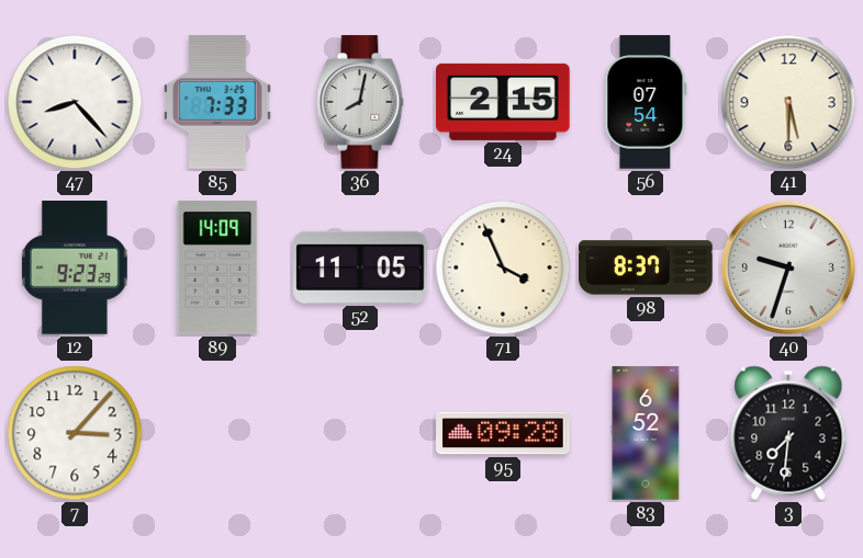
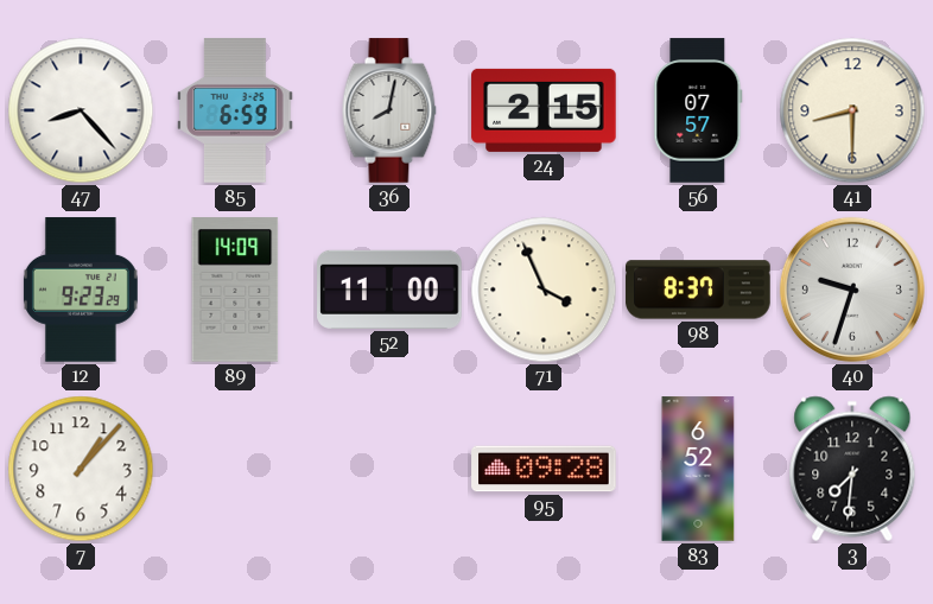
85: 7:33 -> 6:59 (235, 110)
56: 07:54 -> 07:57 (698, 110)
41: 5:30 -> 8:30 (852, 110)
52: 11:05 -> 11:00 (389, 290)
7: 3:07 -> 1:07 (81, 469)
